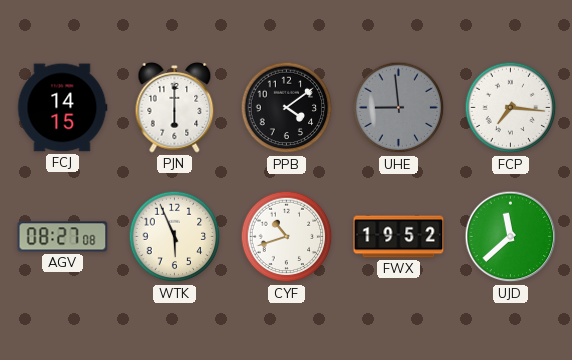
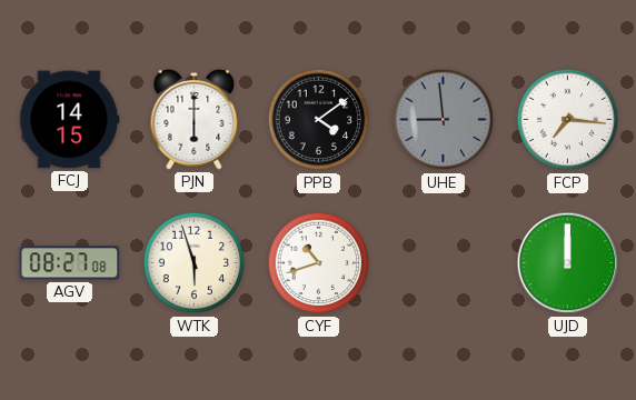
WTK: 5:56 -> 5:57 (195, 263)
FWX: 19:52 -> none (399, 237)
UJD: 11:38 -> 12:00 (568, 263)
